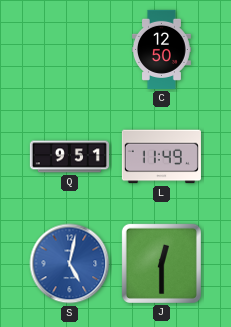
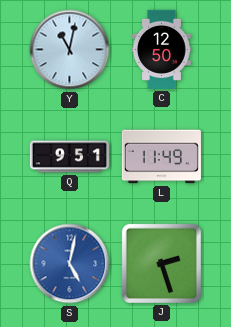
Y: none -> 11:02 (70, 50)
J: 12:30 -> 2:27 (161, 263)
